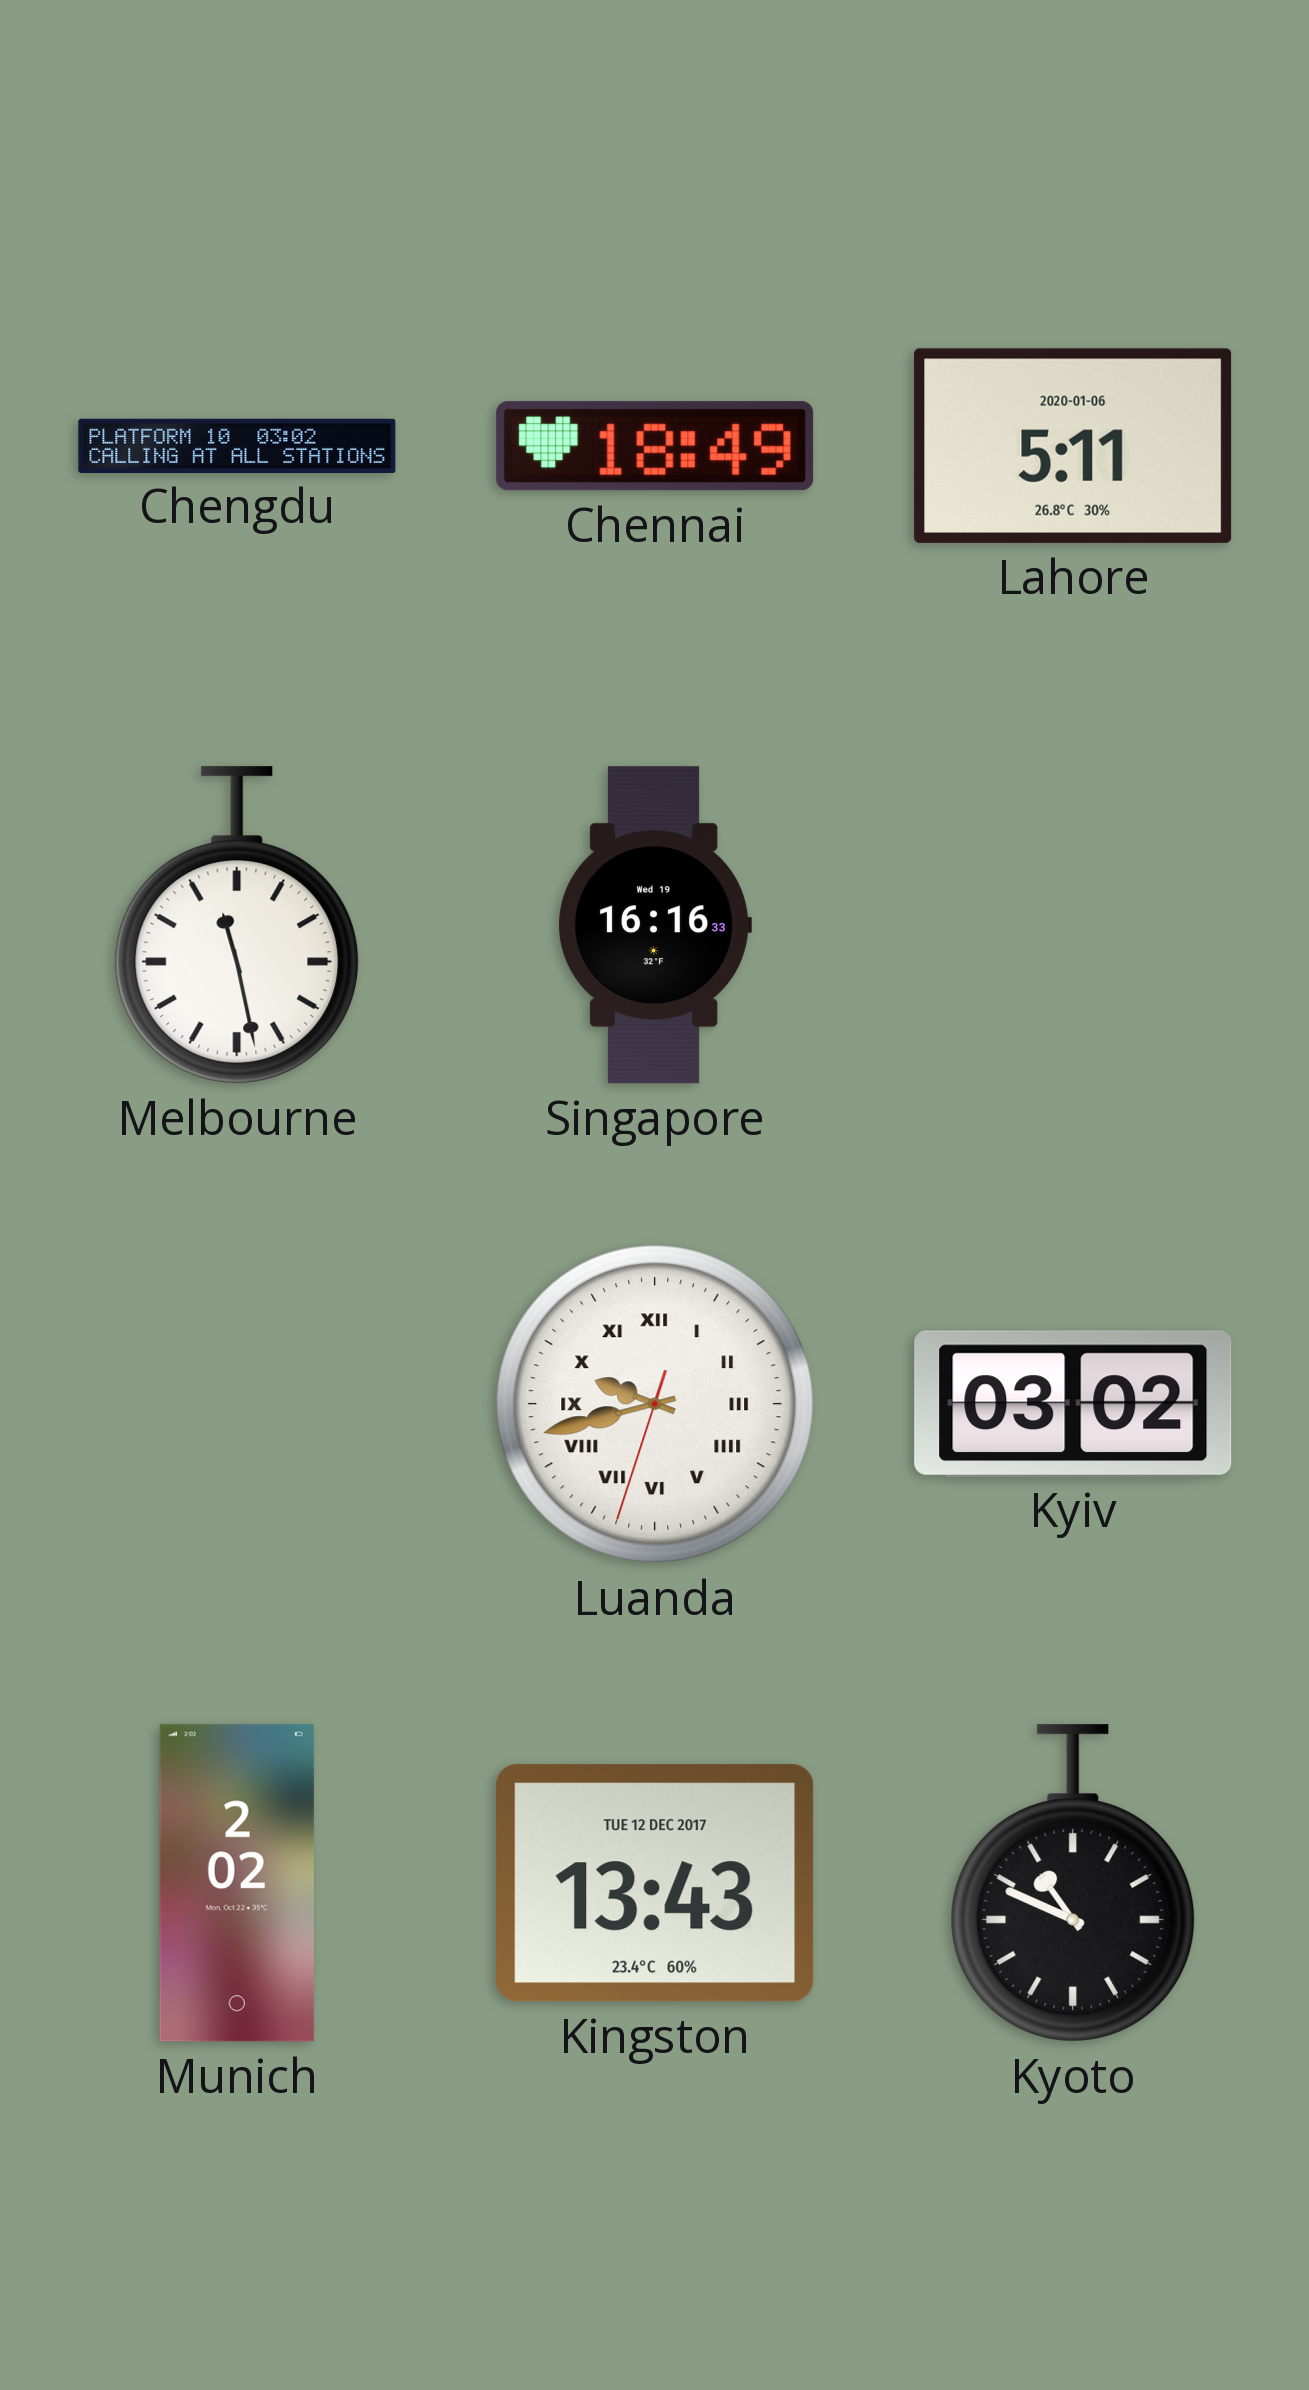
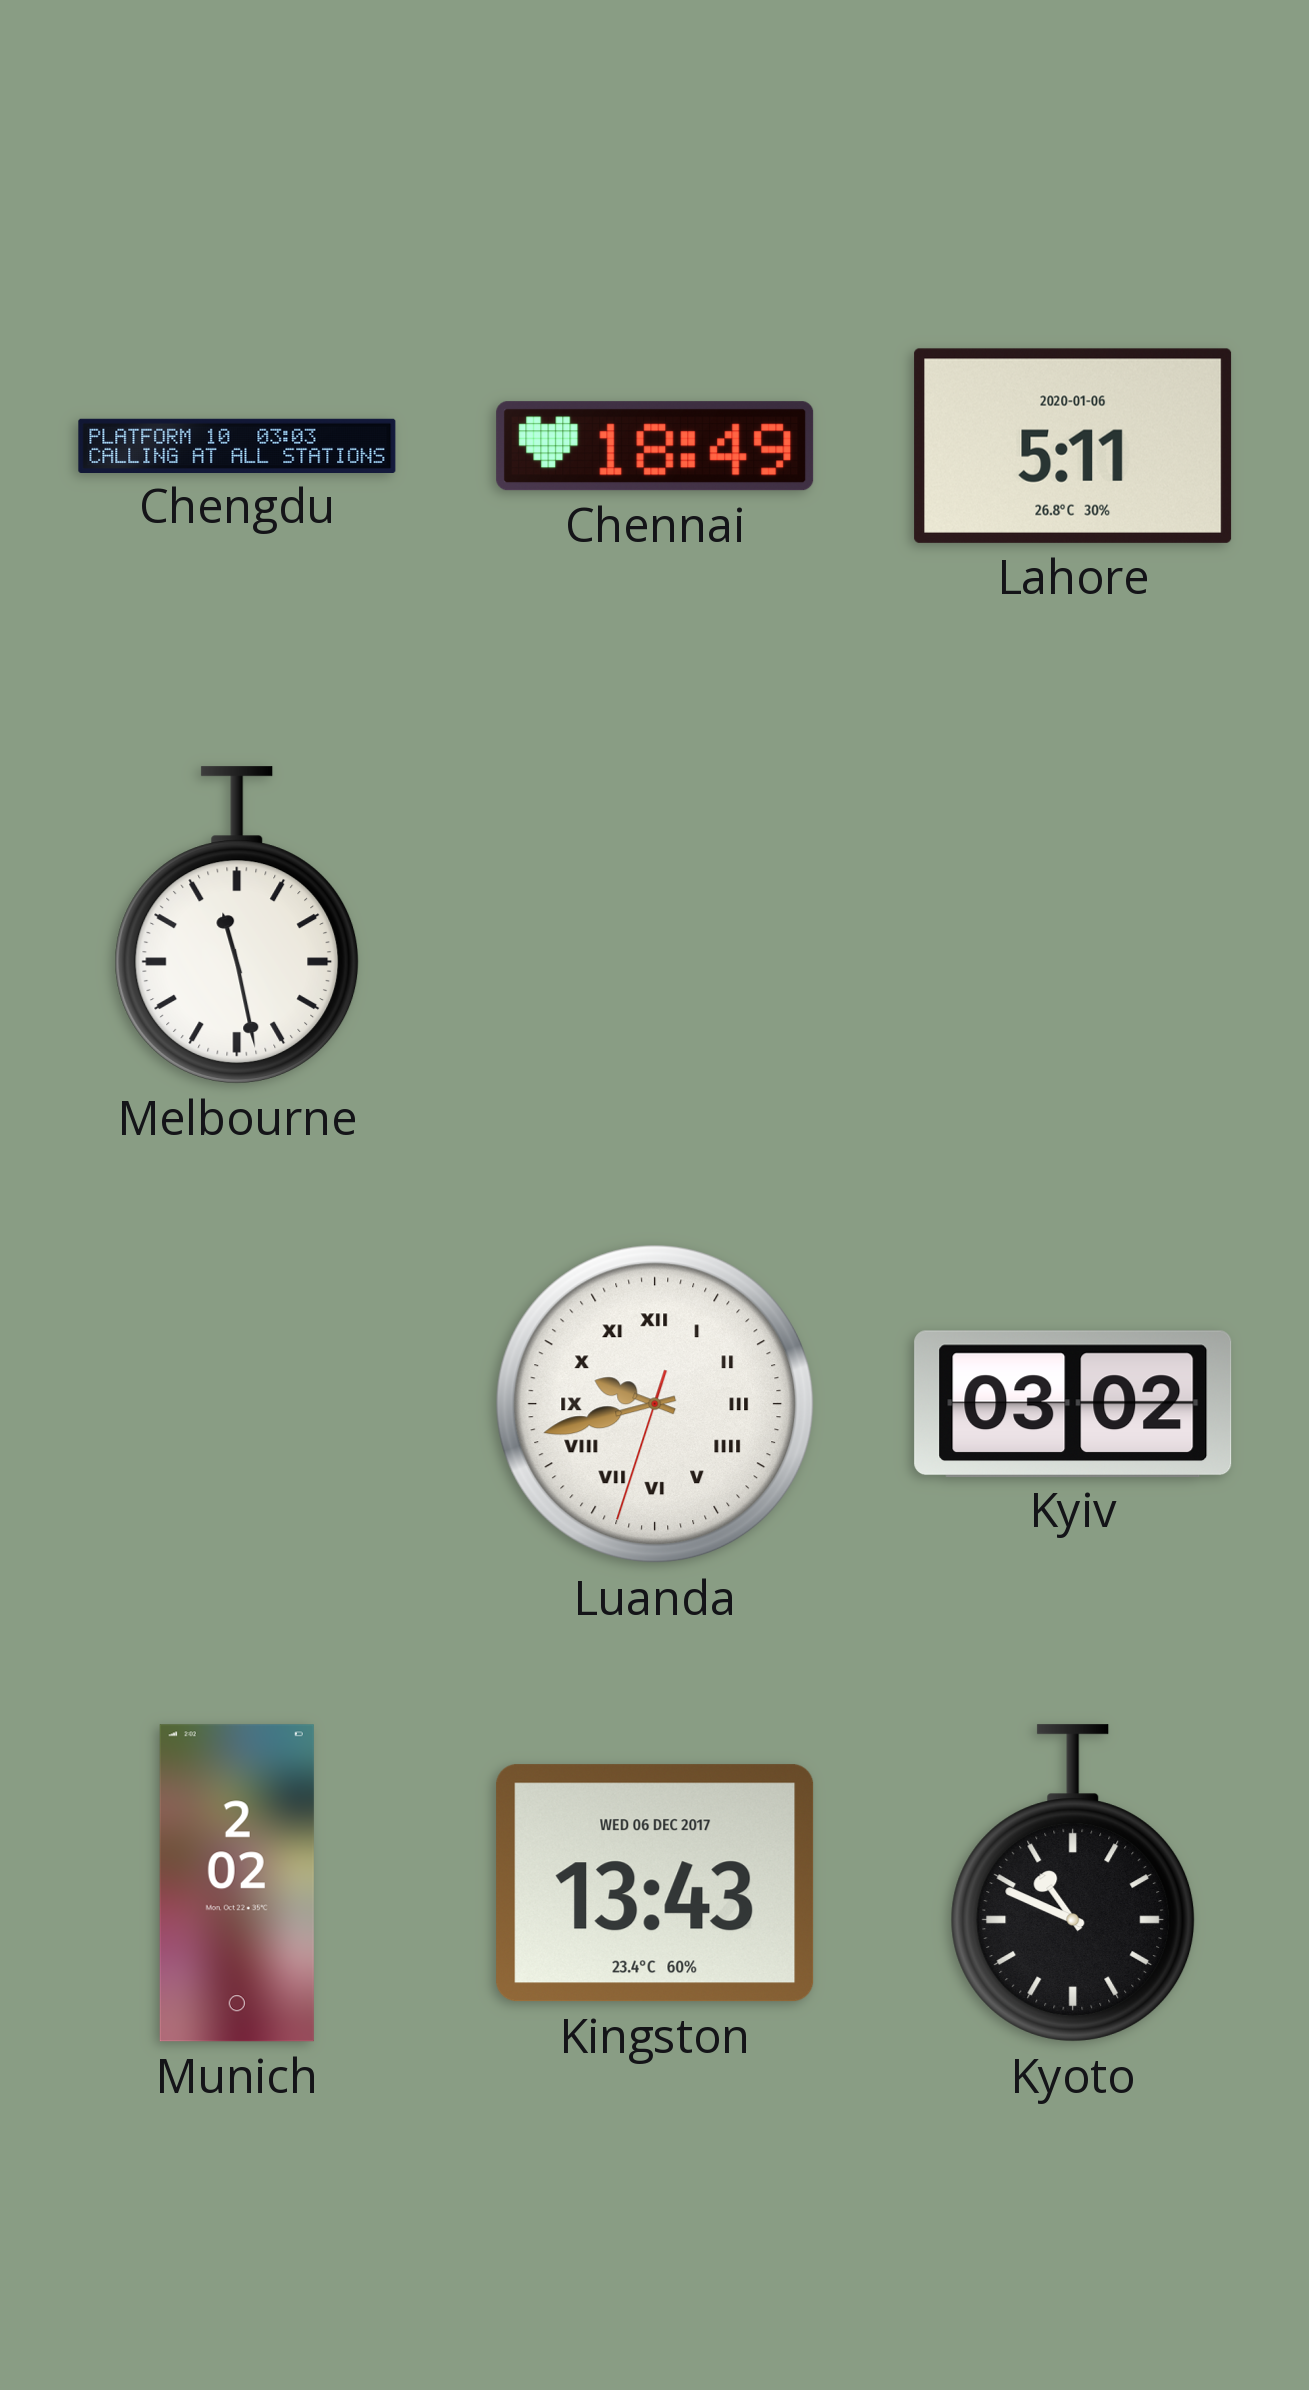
Chengdu: 03:02 -> 03:03 (237, 445)
Singapore: 16:16 -> none (655, 925)
Kingston date: TUE 12 DEC 2017 -> WED 06 DEC 2017 (655, 1883)
